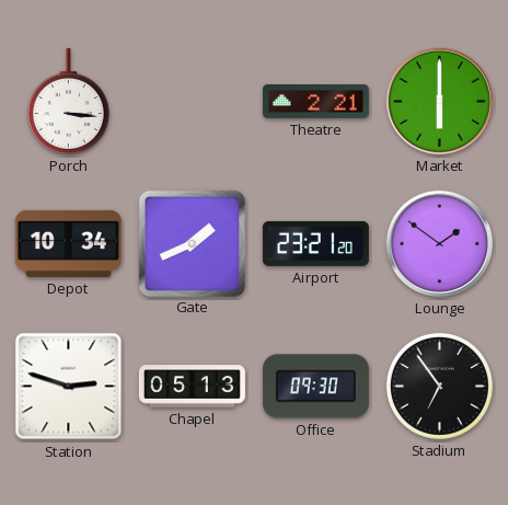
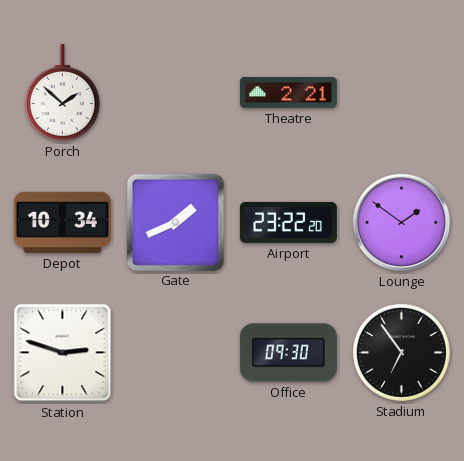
Porch: 3:16 -> 1:52 (62, 92)
Market: 6:00 -> none (439, 101)
Airport: 23:21 -> 23:22 (288, 222)
Chapel: 05:13 -> none (192, 387)
